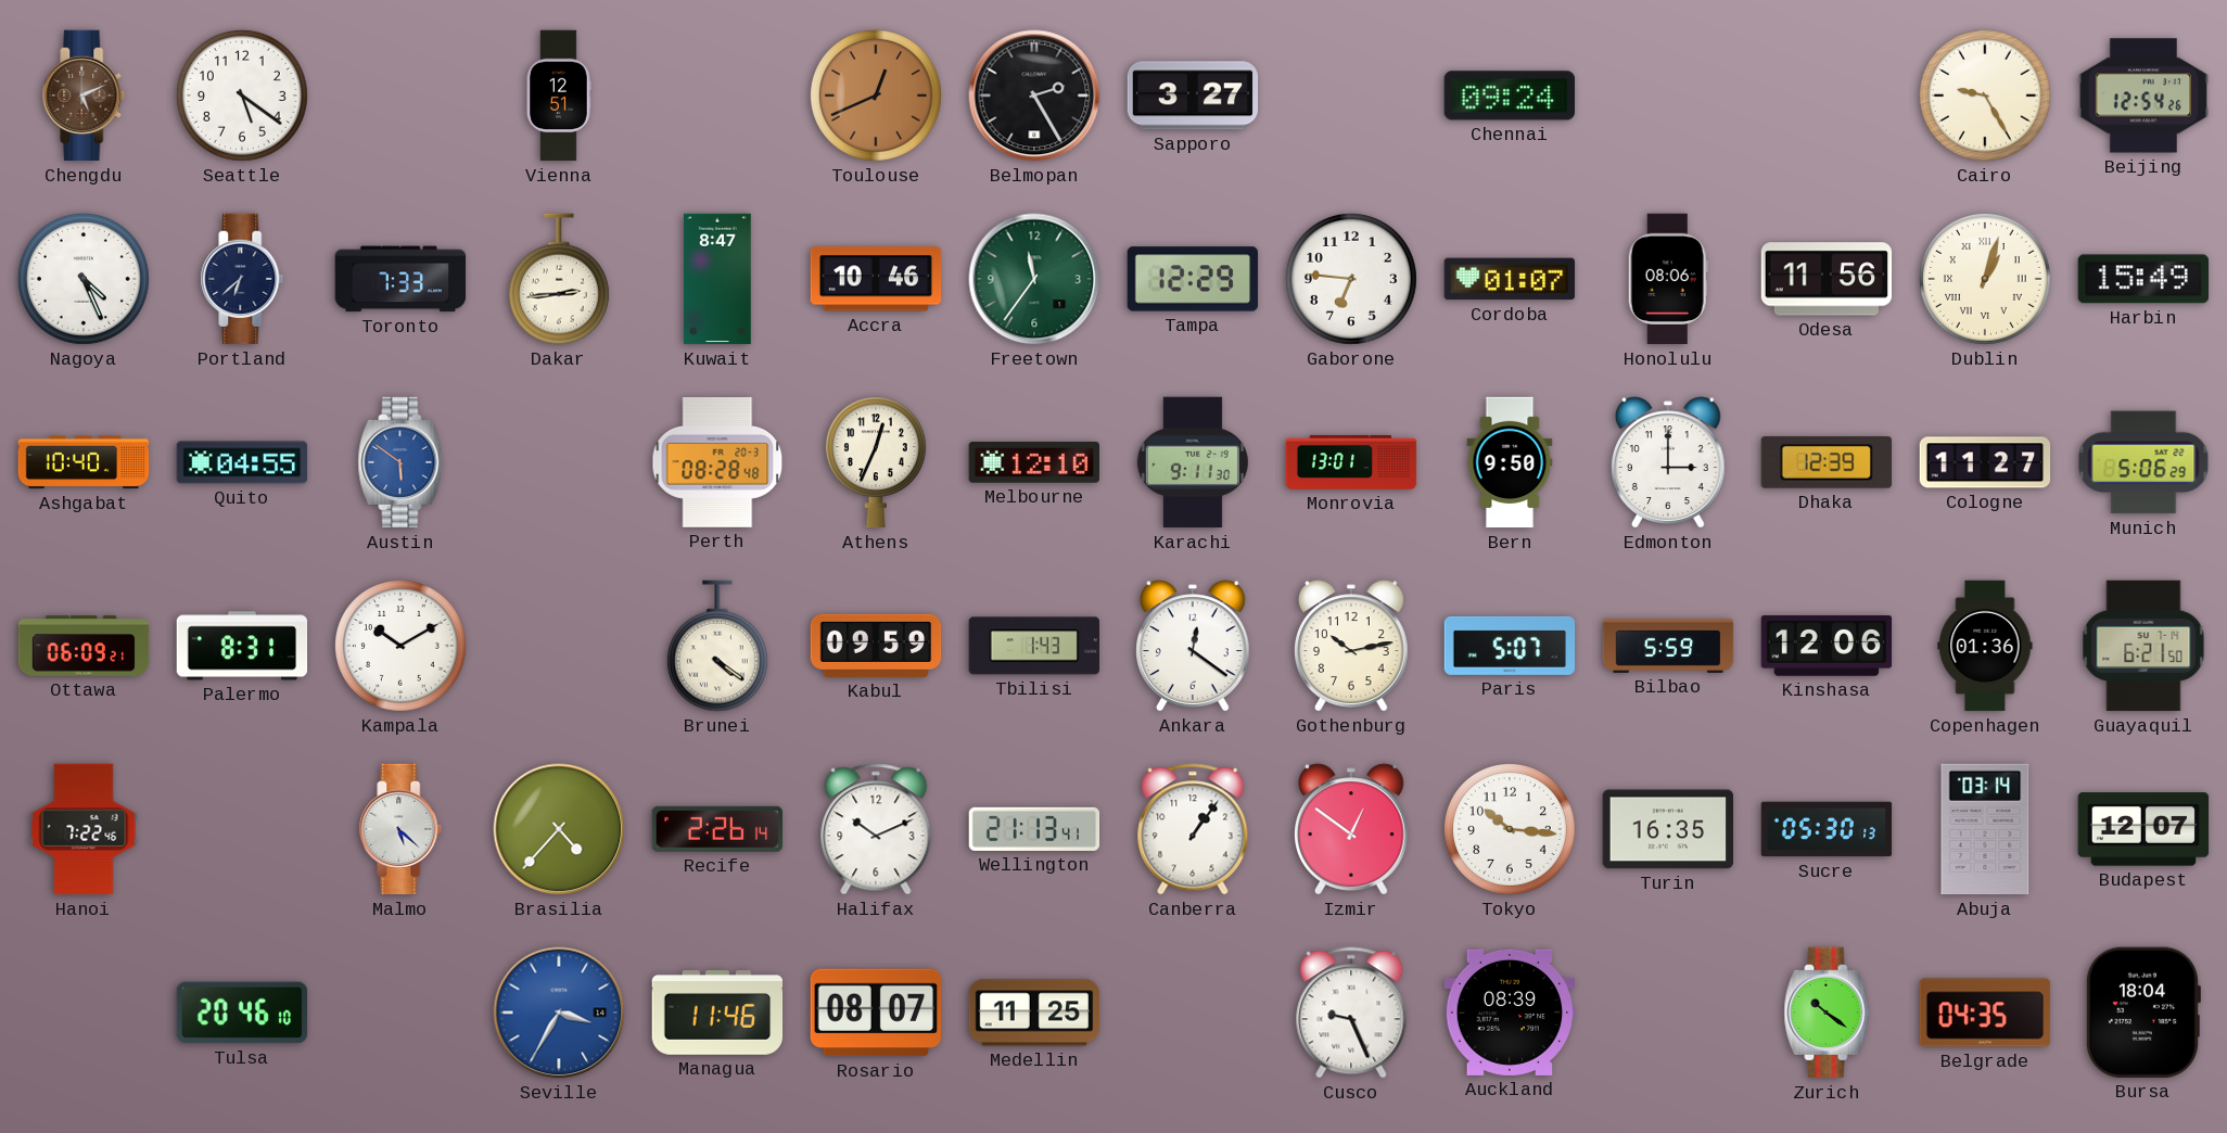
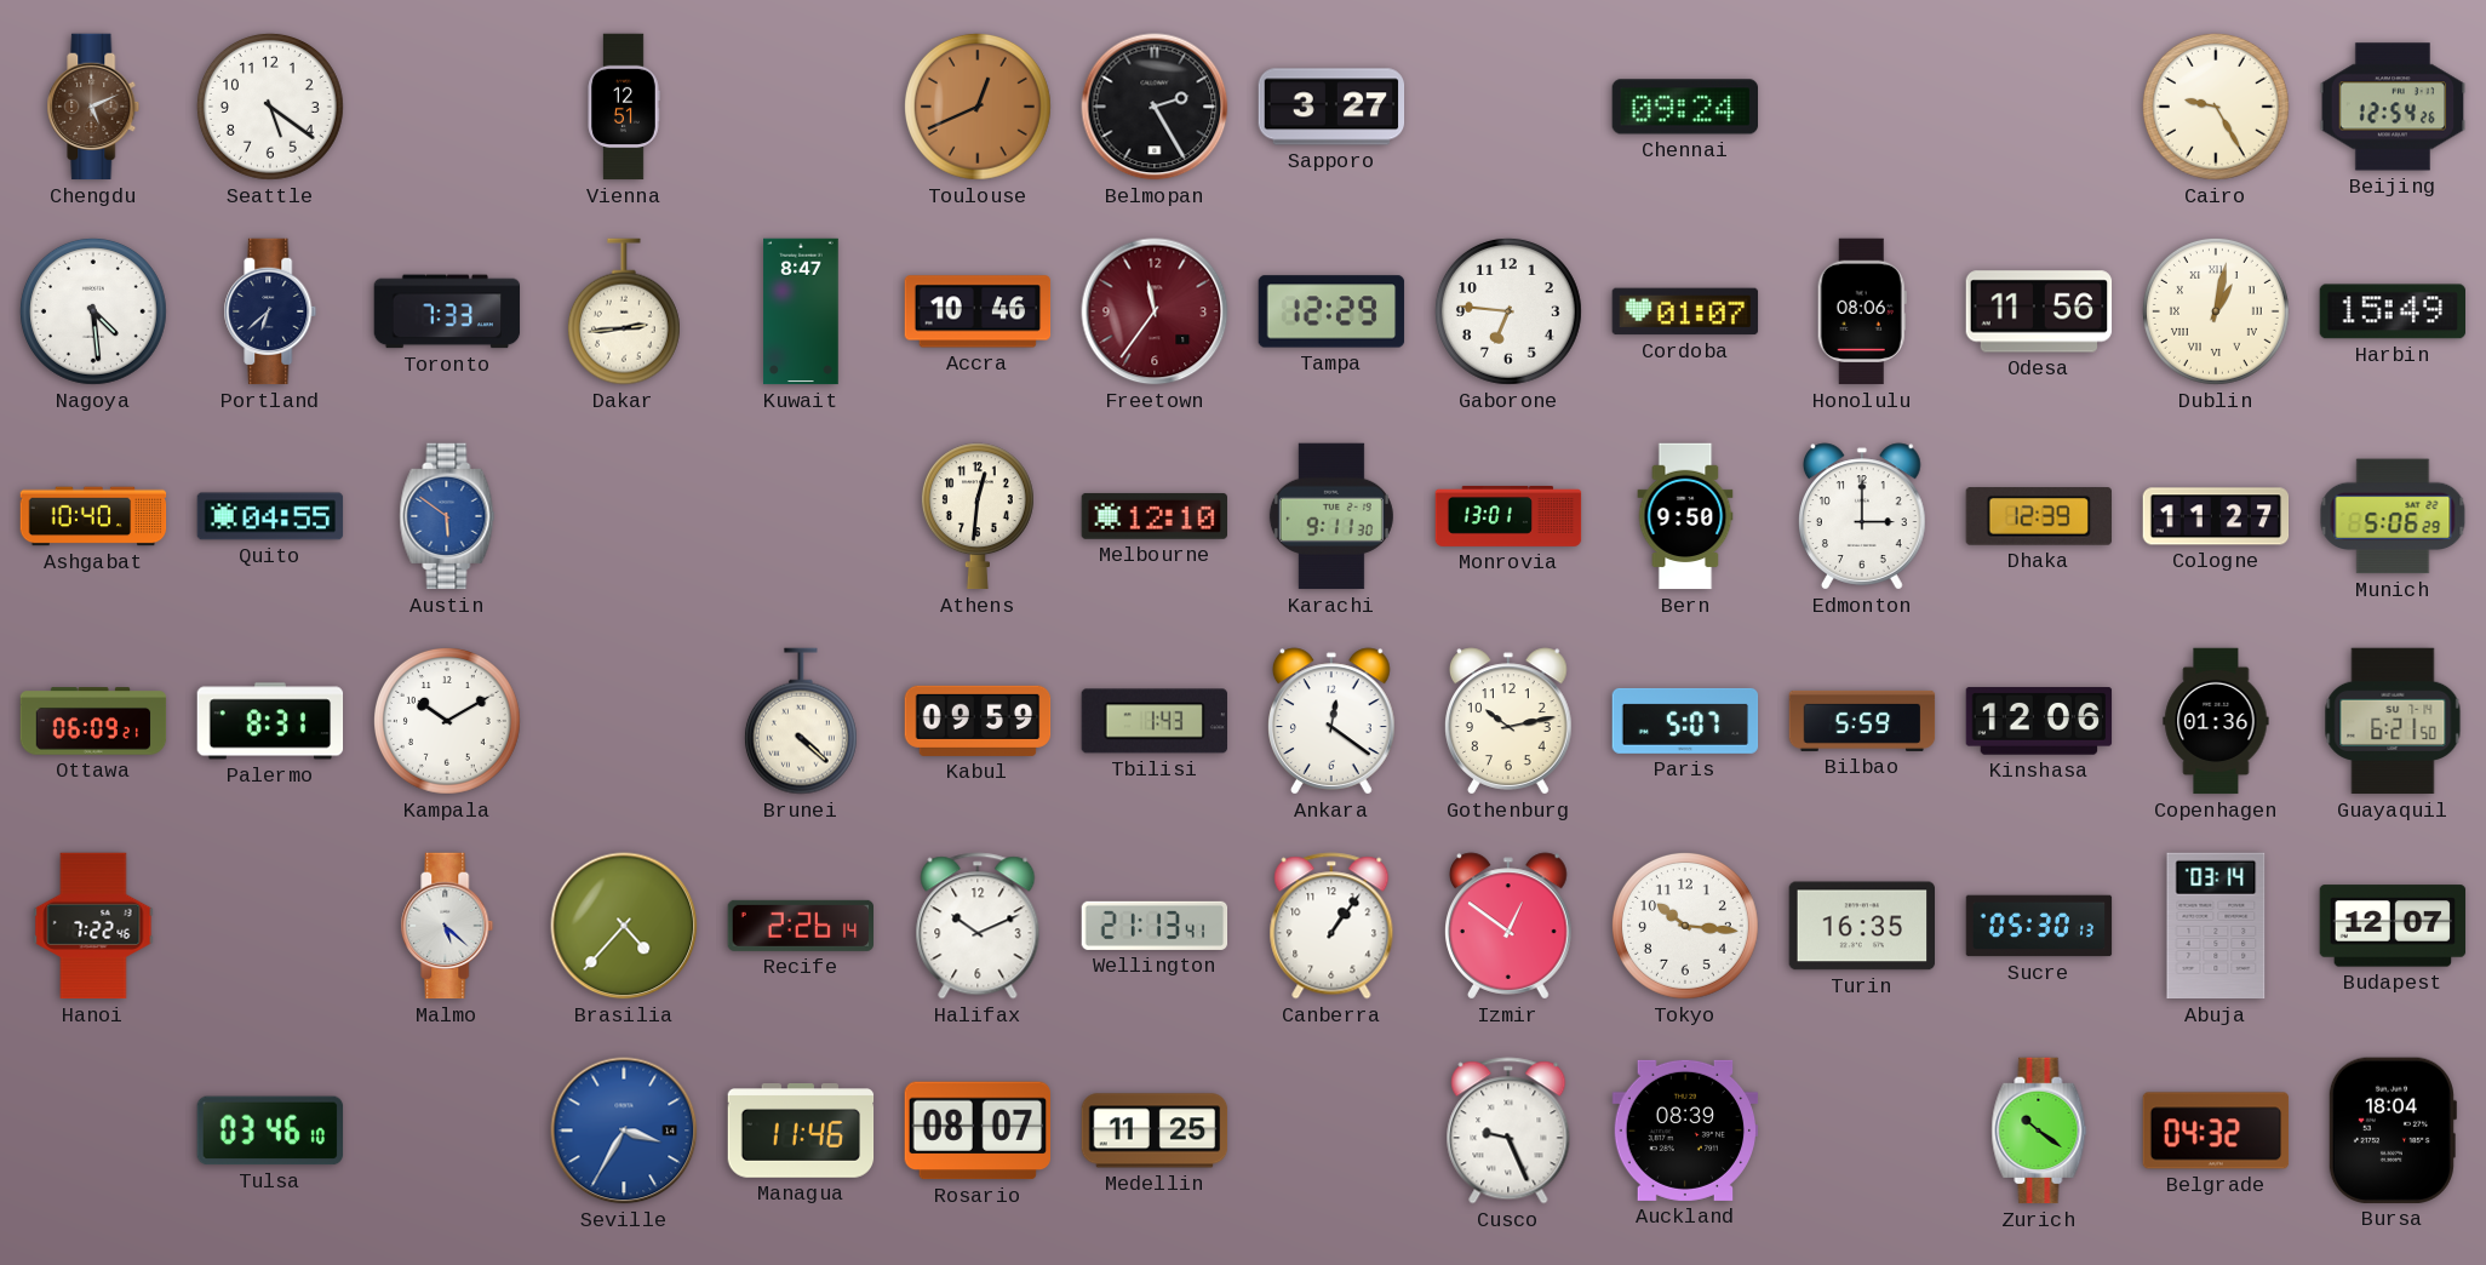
Nagoya: 4:26 -> 4:29 (93, 311)
Freetown dial: green -> burgundy (1155, 311)
Dublin: 1:03 -> 1:02 (2216, 311)
Perth: 08:28 -> none (717, 462)
Athens: 12:34 -> 12:31 (978, 516)
Brunei: 4:21 -> 4:22 (801, 721)
Tulsa: 20:46 -> 03:46 (270, 1131)
Belgrade: 04:35 -> 04:32 (2216, 1131)
